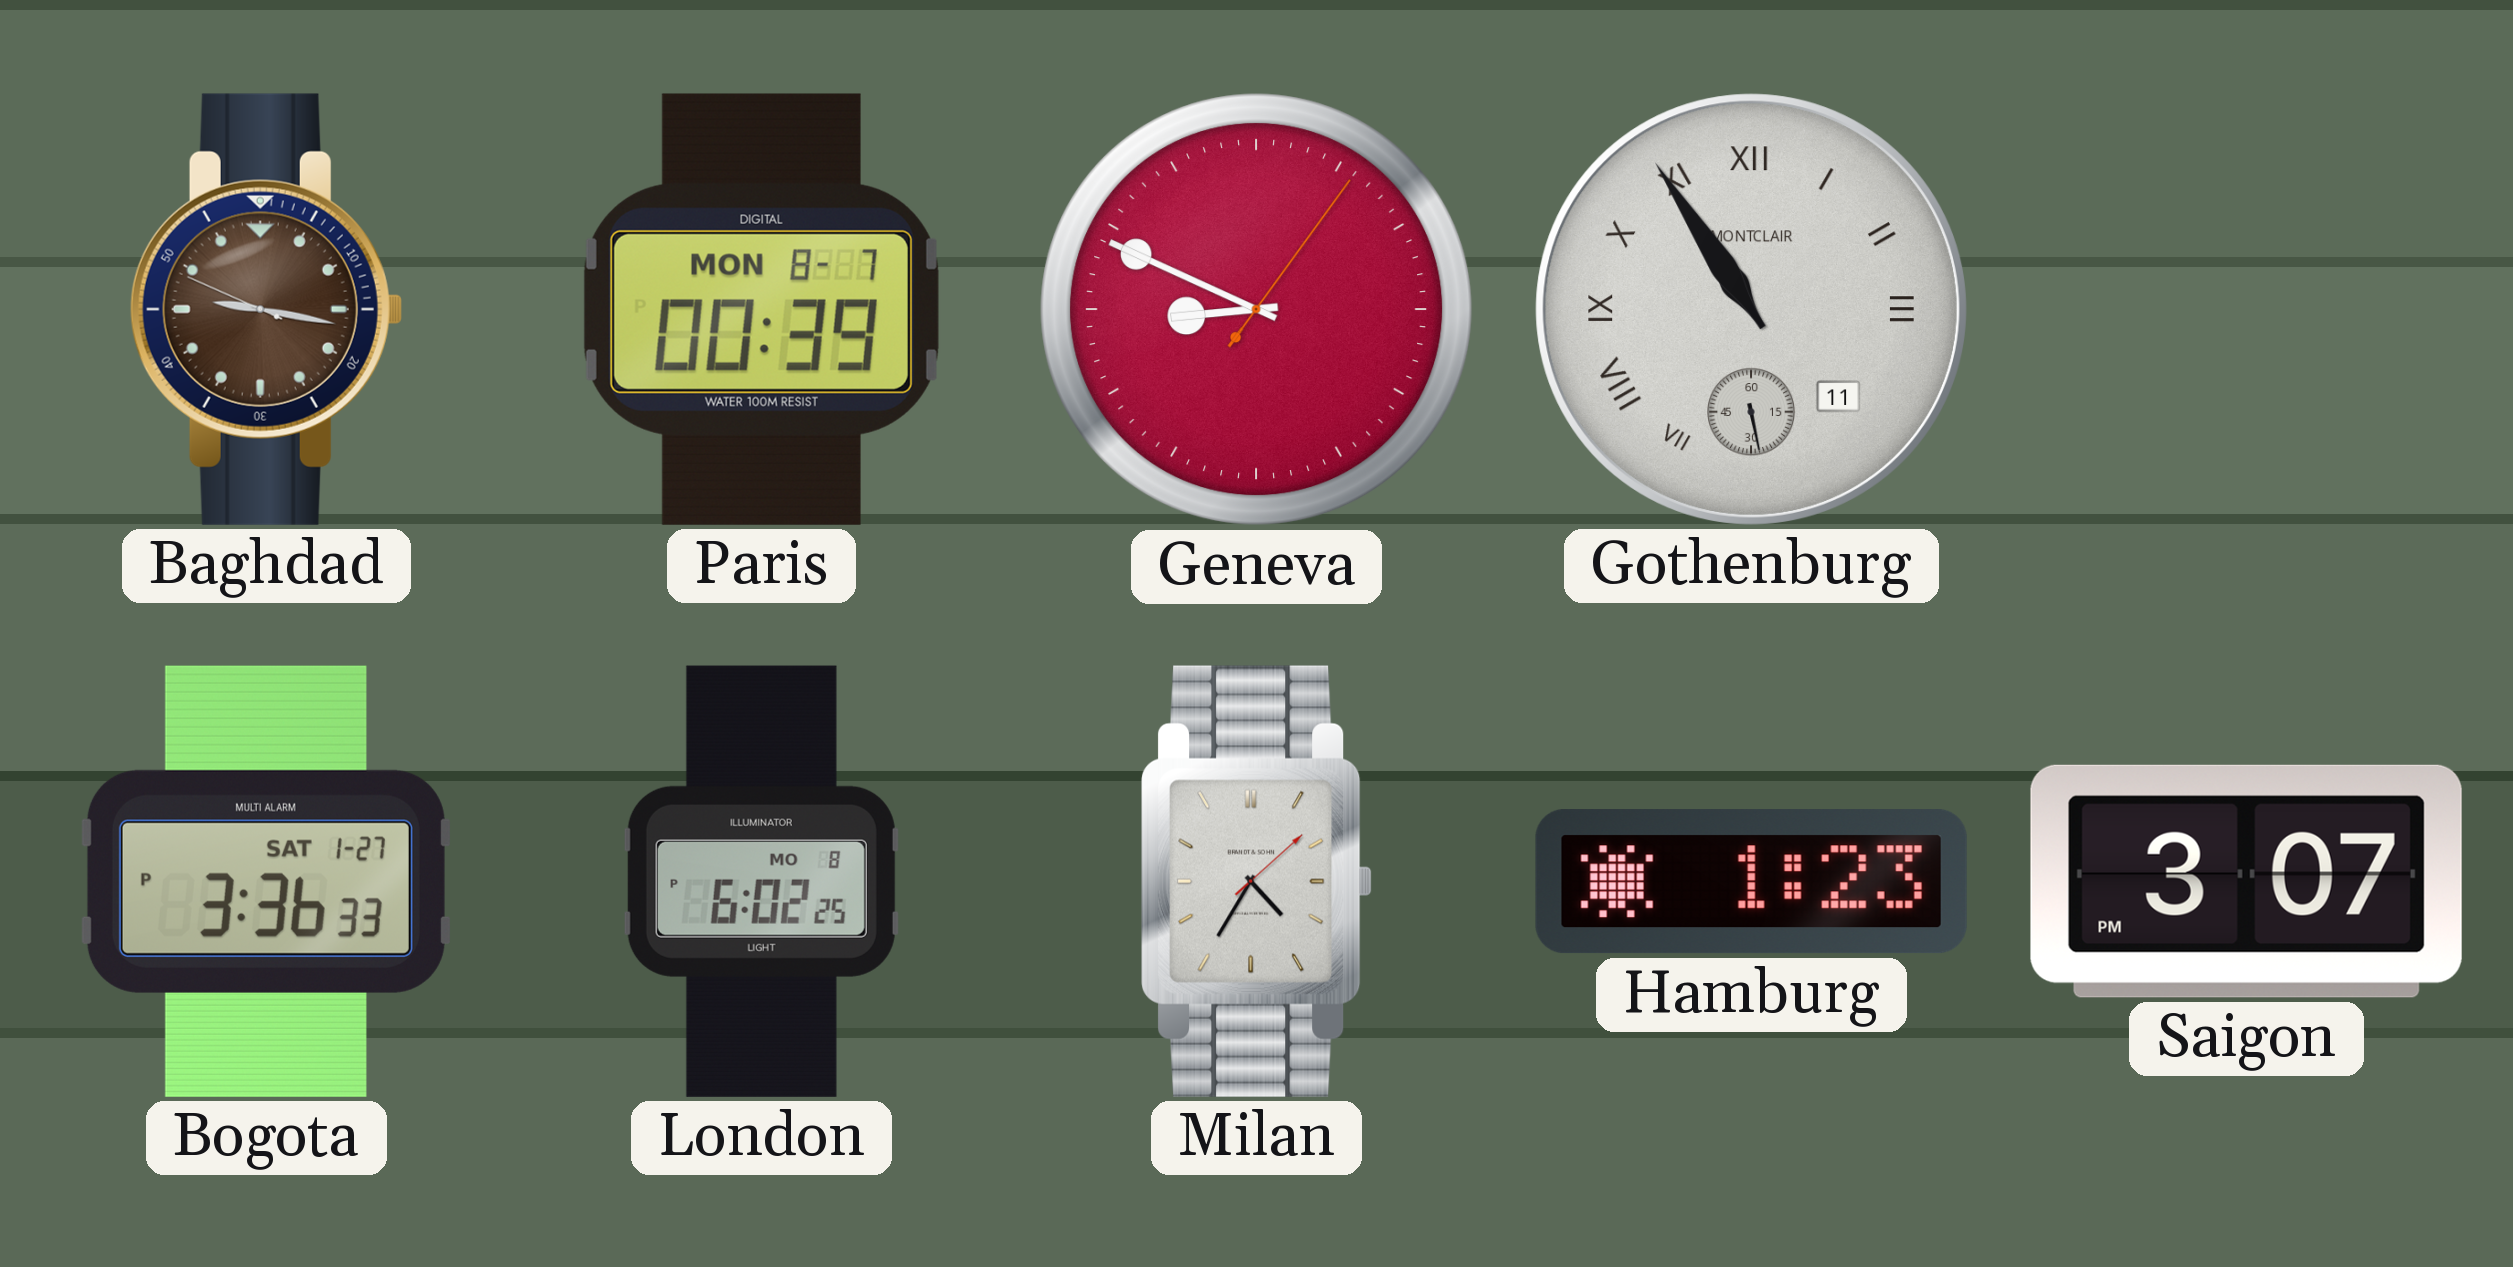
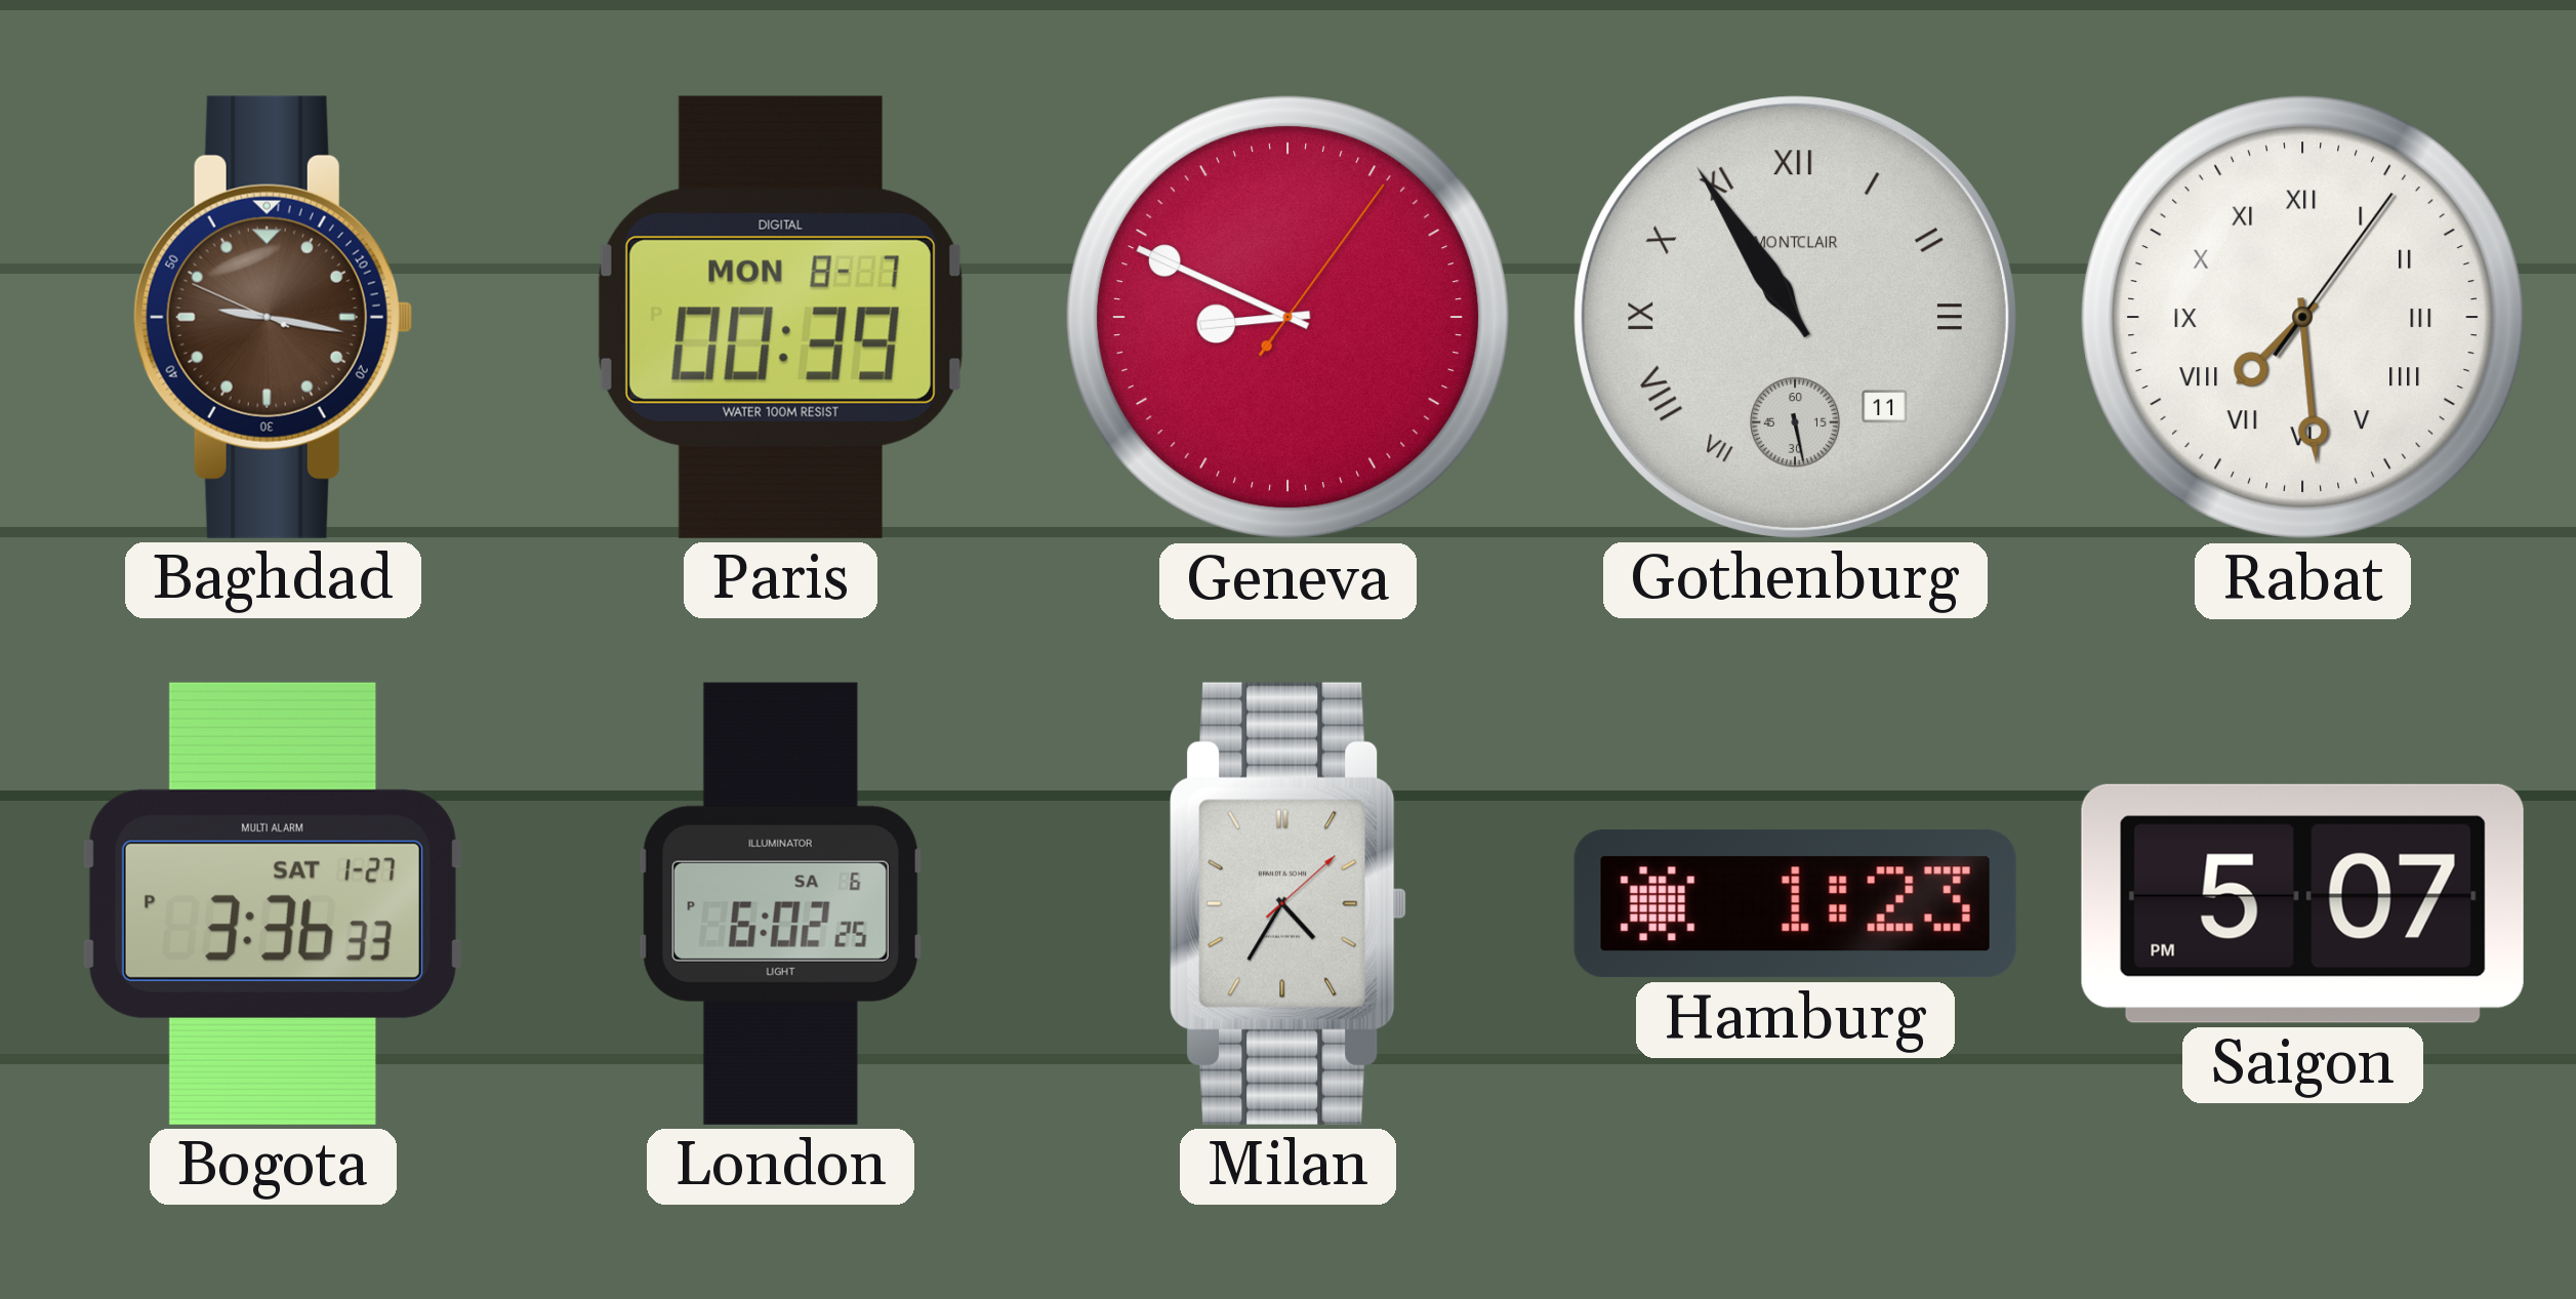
Rabat: none -> 7:29 (2303, 318)
London date: MO 8 -> SA 6 (780, 903)
Saigon: 3:07 -> 5:07 (2302, 903)
